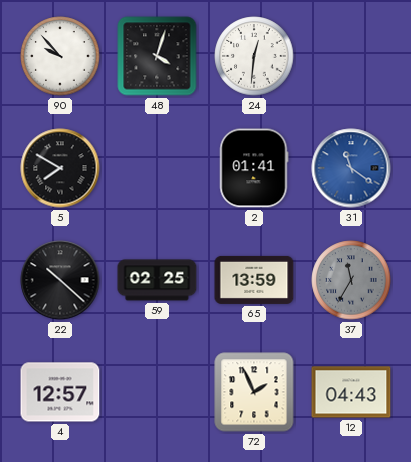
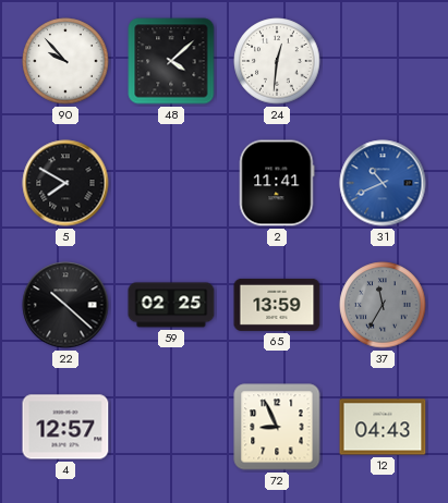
48: 4:03 -> 4:08 (171, 61)
2: 01:41 -> 11:41 (277, 183)
31: 11:21 -> 10:41 (383, 183)
72: 1:56 -> 8:56 (277, 427)
